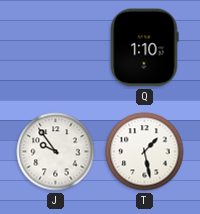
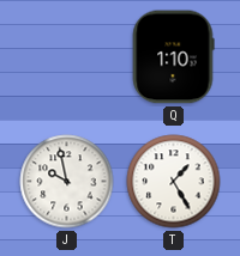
J: 9:54 -> 9:58 (67, 182)
T: 1:28 -> 1:25 (174, 182)
